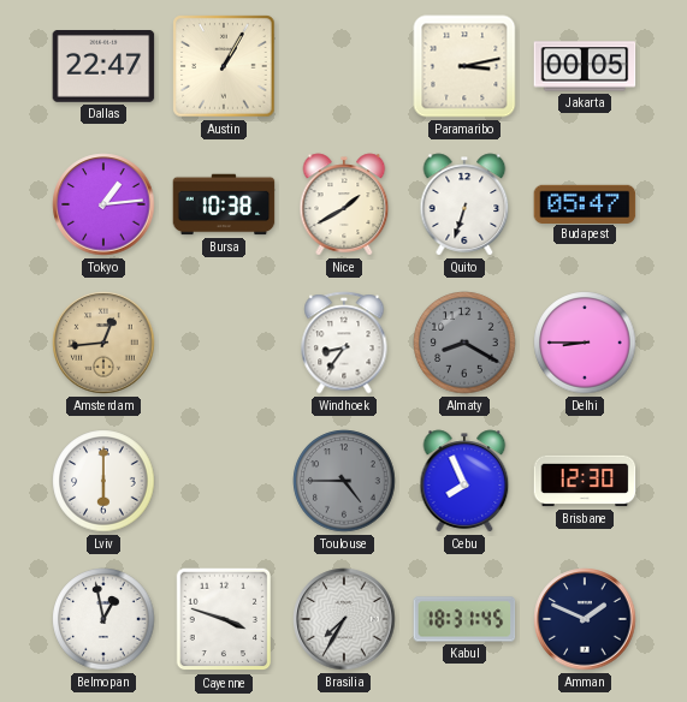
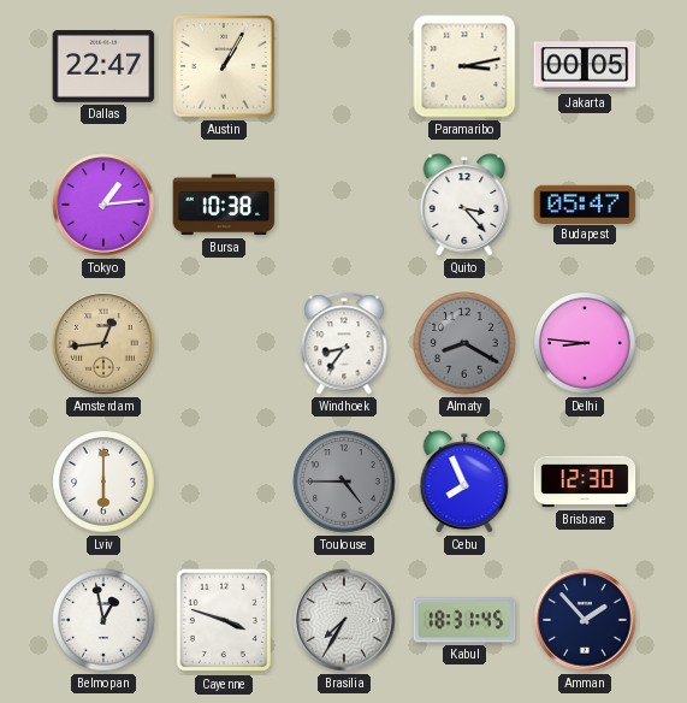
Nice: 1:40 -> none (344, 204)
Quito: 6:33 -> 3:23 (464, 205)
Delhi: 8:45 -> 8:46 (585, 343)
Amman: 1:49 -> 1:53 (585, 620)
